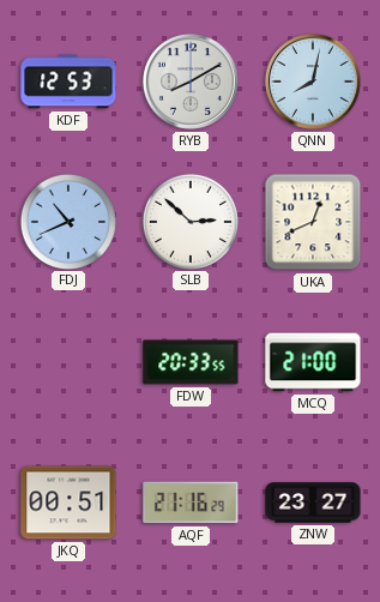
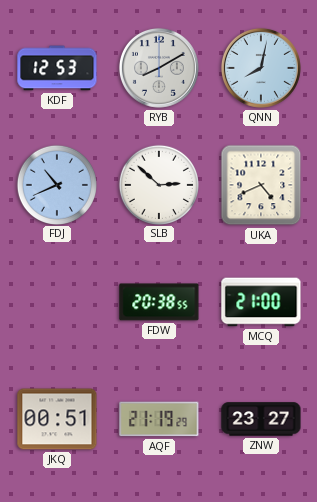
UKA: 12:41 -> 4:41 (261, 185)
FDW: 20:33 -> 20:38 (159, 302)
AQF: 21:16 -> 21:19 (159, 419)
